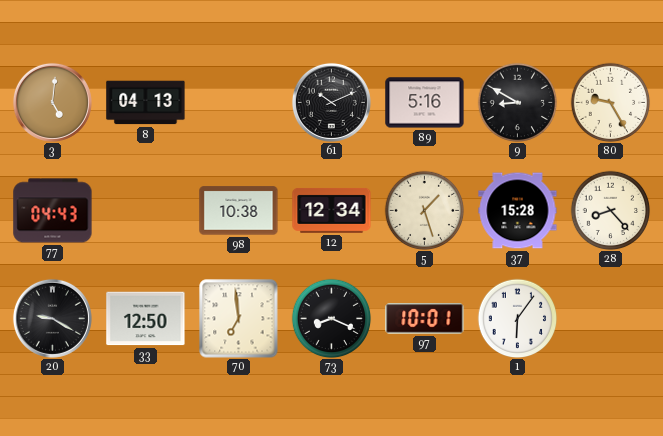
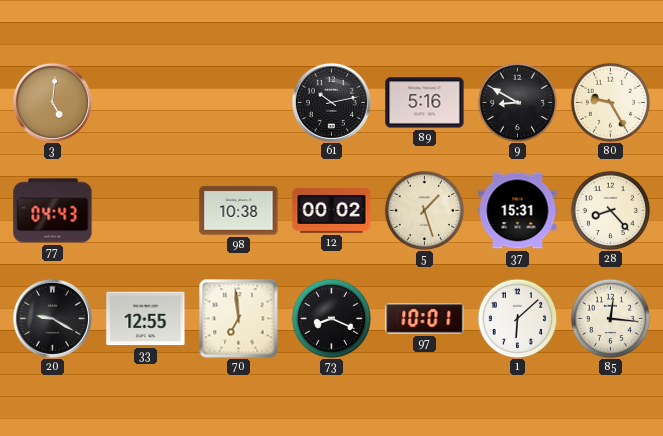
8: 04:13 -> none (146, 103)
61: 10:11 -> 10:13 (331, 102)
12: 12:34 -> 00:02 (332, 210)
37: 15:28 -> 15:31 (518, 211)
33: 12:50 -> 12:55 (146, 319)
1: 6:06 -> 6:08 (517, 318)
85: none -> 12:16 (610, 318)
